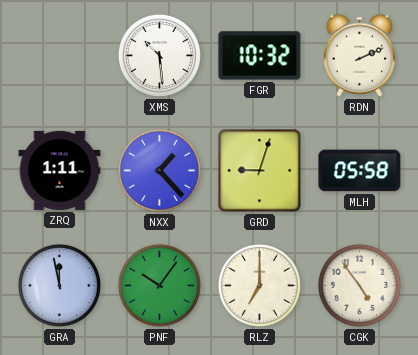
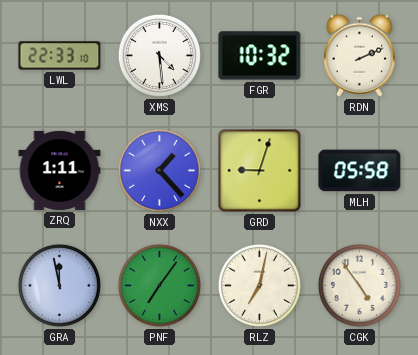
LWL: none -> 22:33 (60, 56)
XMS: 10:29 -> 4:29 (159, 55)
PNF: 10:06 -> 7:06 (159, 285)
RLZ: 7:00 -> 7:02 (259, 285)
